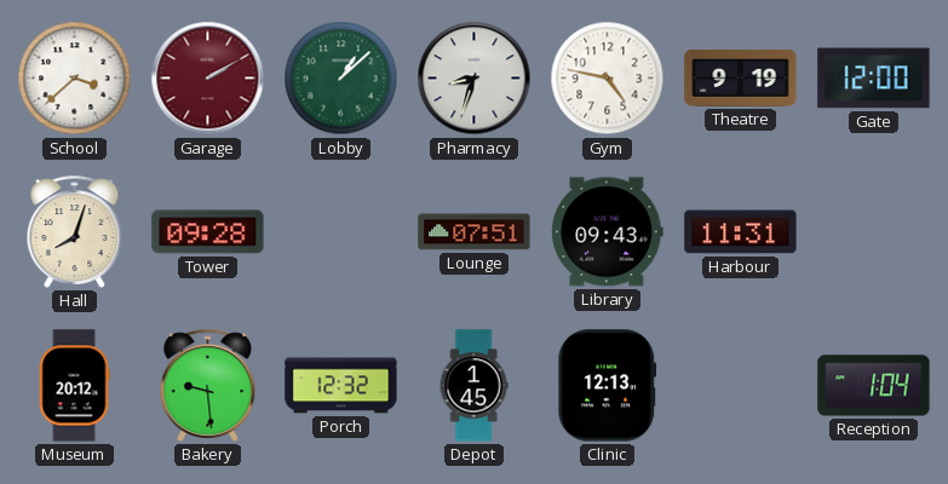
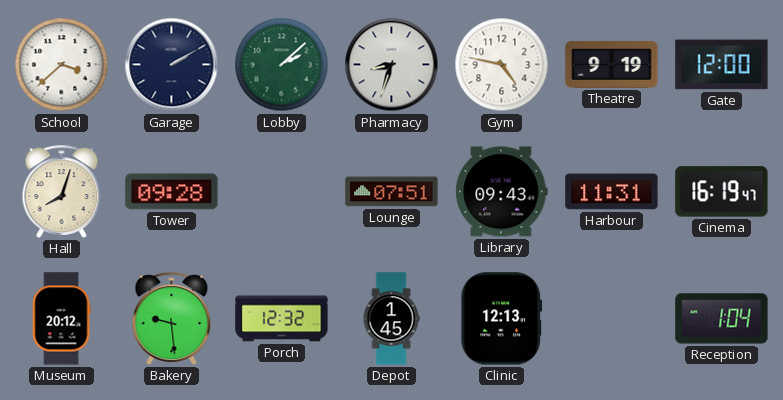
Garage dial: burgundy -> navy (172, 65)
Lobby: 1:08 -> 2:08 (282, 65)
Cinema: none -> 16:19 (722, 192)
